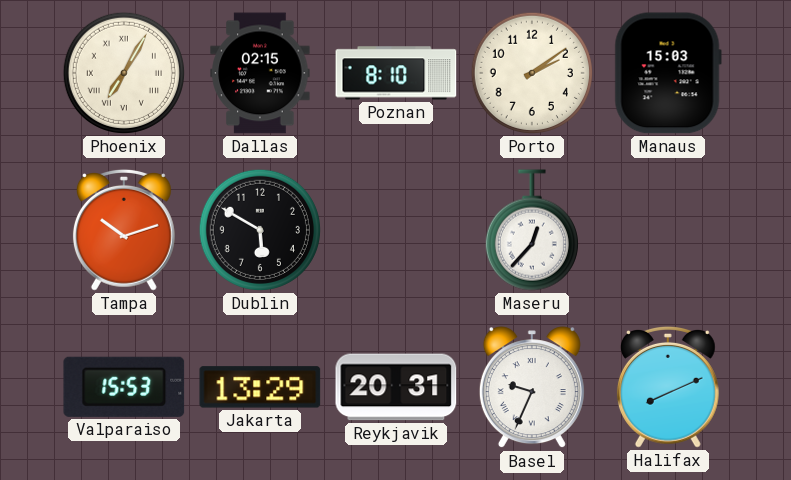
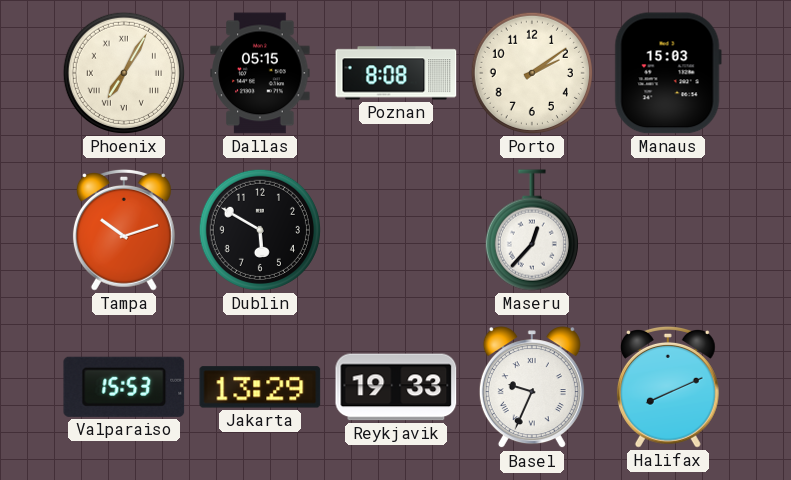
Dallas: 02:15 -> 05:15 (260, 73)
Poznan: 8:10 -> 8:08 (396, 73)
Reykjavik: 20:31 -> 19:33 (396, 387)
